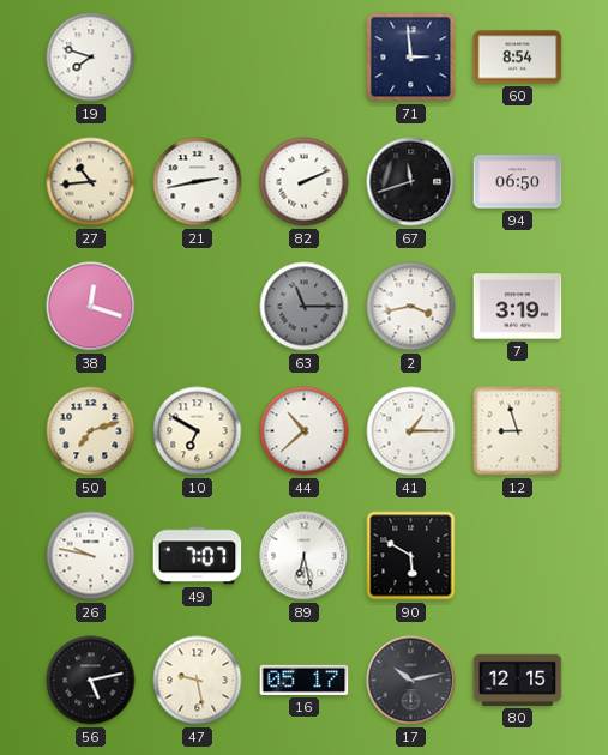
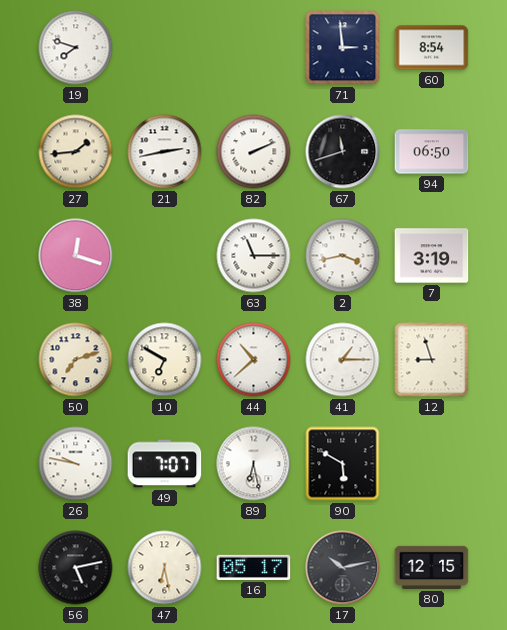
27: 10:44 -> 1:44 (76, 152)
63 dial: grey -> white (254, 256)
47: 9:28 -> 6:28 (165, 568)
